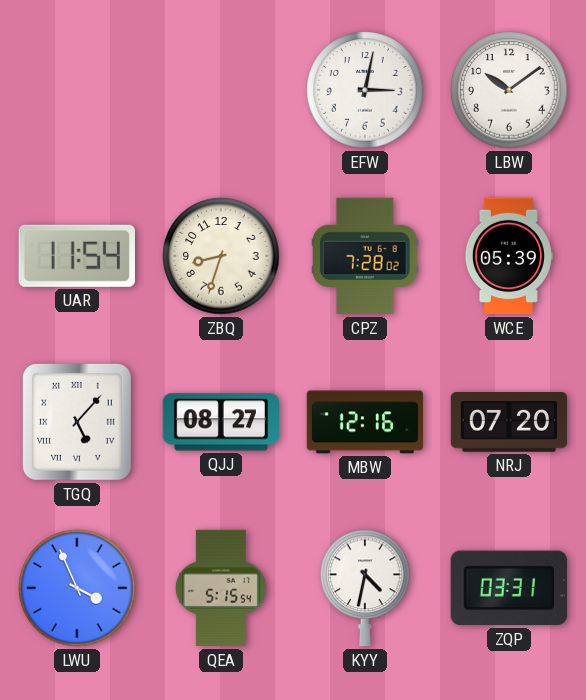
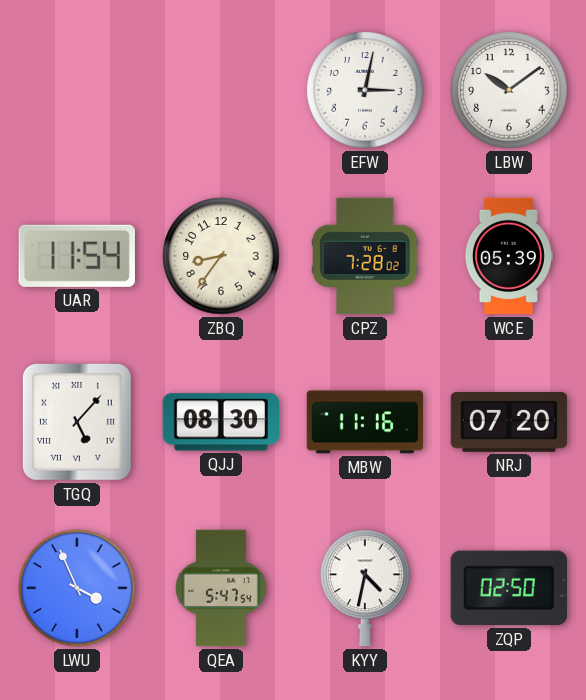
ZBQ: 8:33 -> 8:36 (221, 256)
QJJ: 08:27 -> 08:30 (220, 422)
MBW: 12:16 -> 11:16 (365, 422)
QEA: 5:15 -> 5:47 (221, 588)
ZQP: 03:31 -> 02:50 (509, 588)
